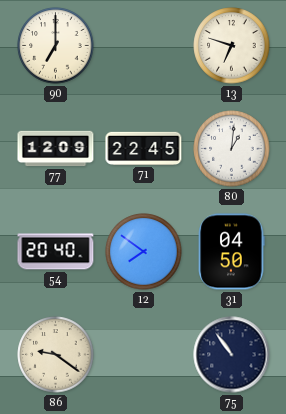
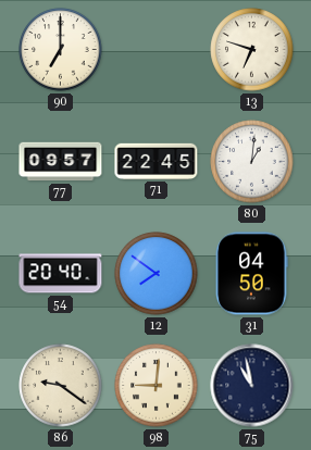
77: 12:09 -> 09:57 (61, 162)
98: none -> 9:01 (157, 386)
75: 10:54 -> 10:58 (252, 386)
